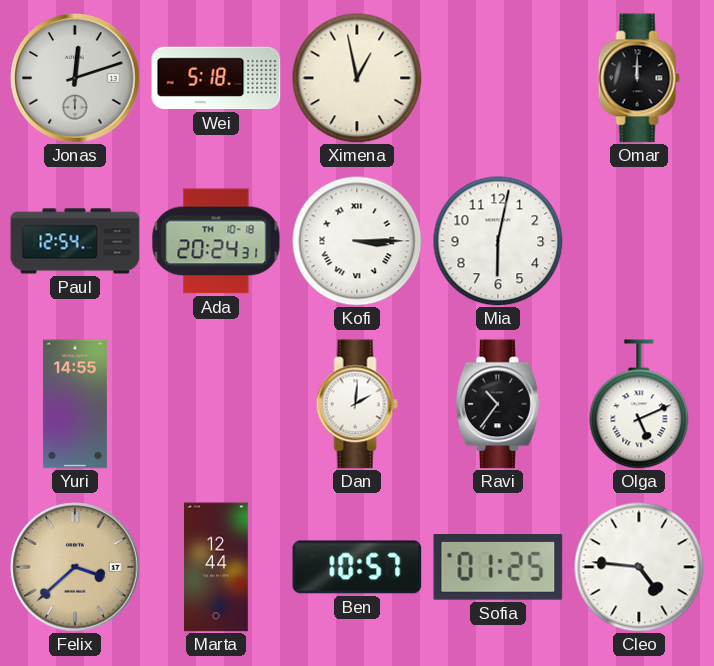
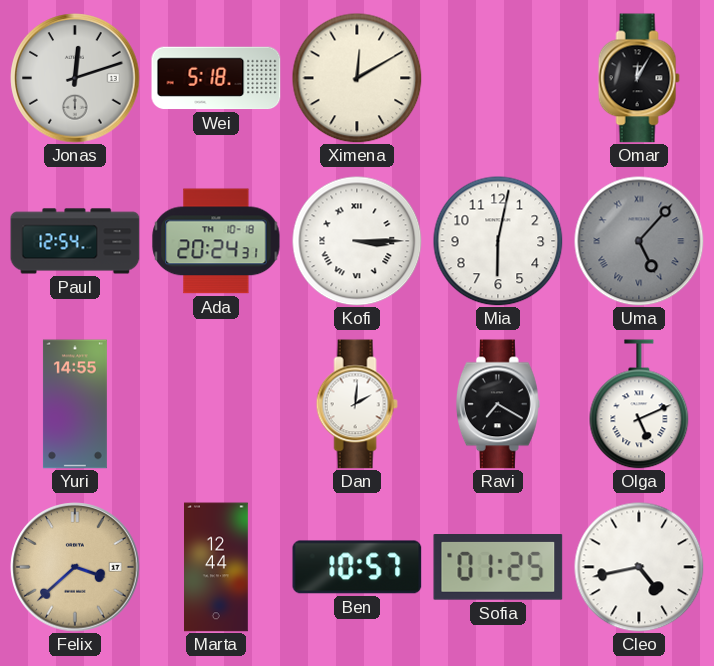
Ximena: 12:58 -> 12:10 (357, 78)
Omar: 12:00 -> 12:05 (639, 78)
Uma: none -> 5:07 (639, 241)
Ravi: 10:36 -> 7:20 (498, 404)
Cleo: 4:46 -> 4:43 (639, 567)
